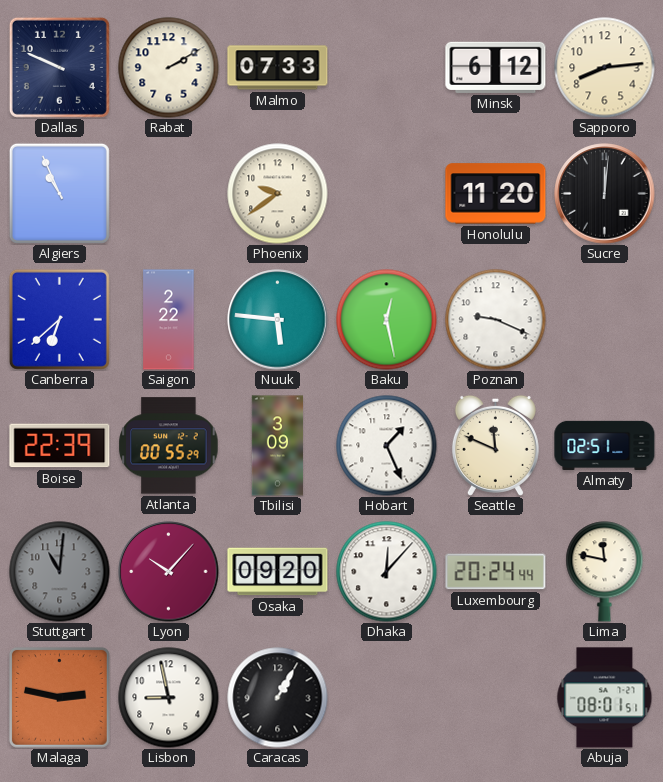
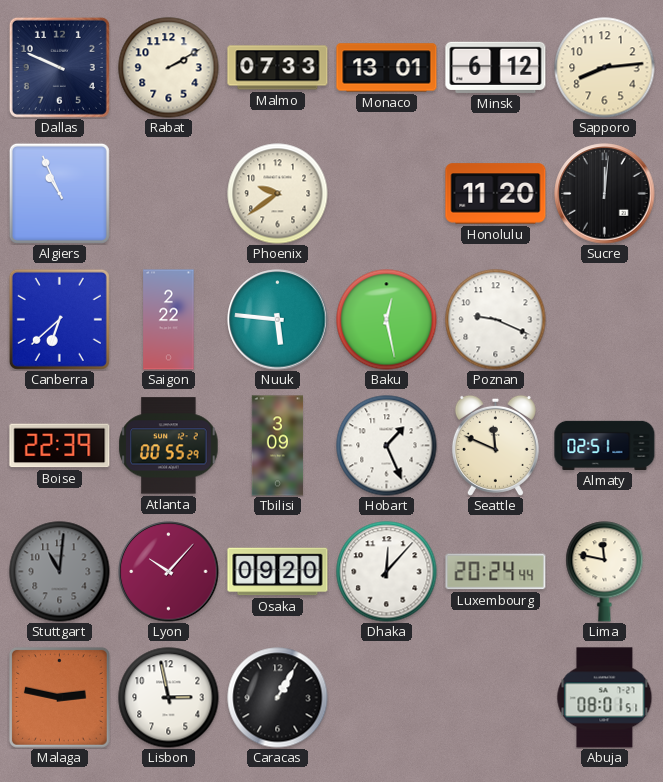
Monaco: none -> 13:01 (387, 68)
Lisbon: 8:58 -> 2:58 (169, 698)
